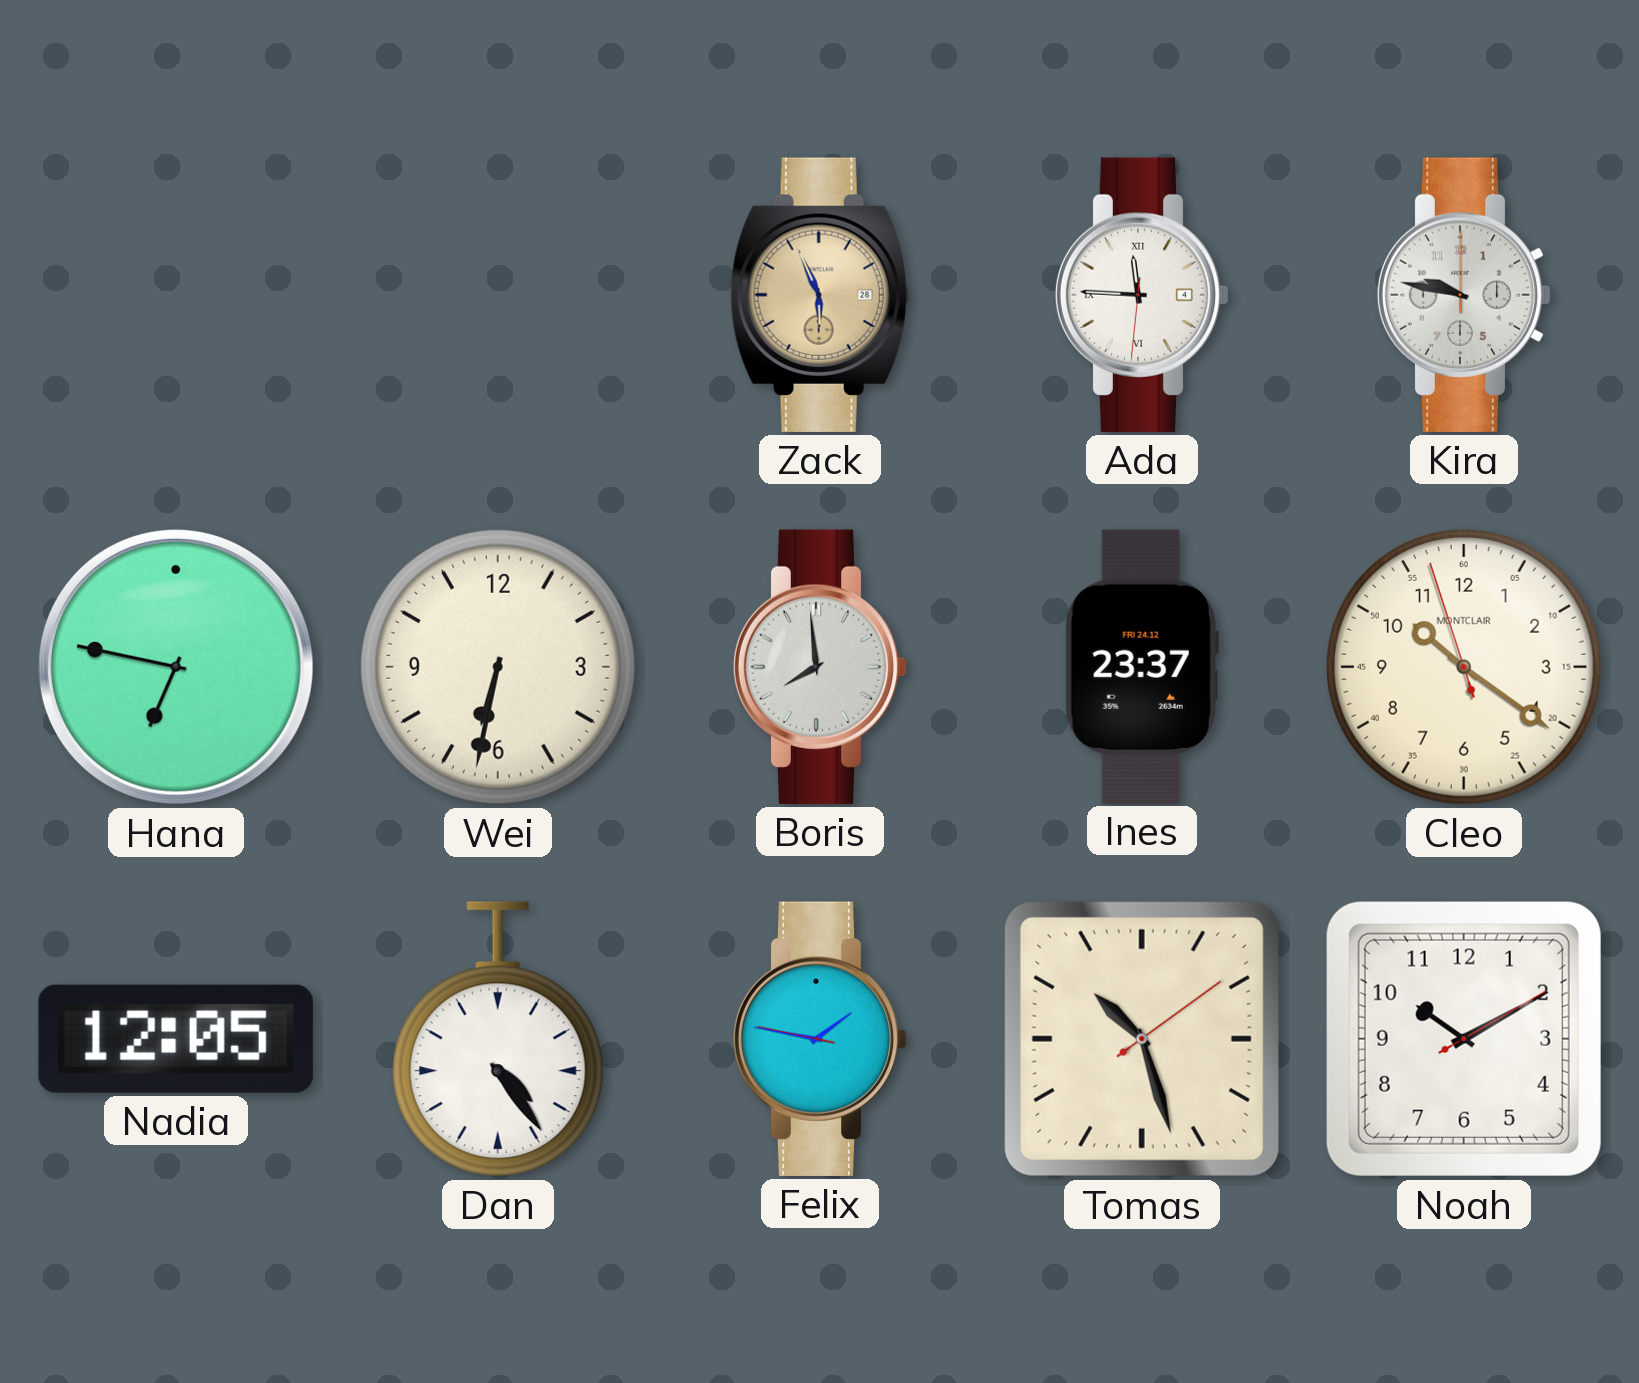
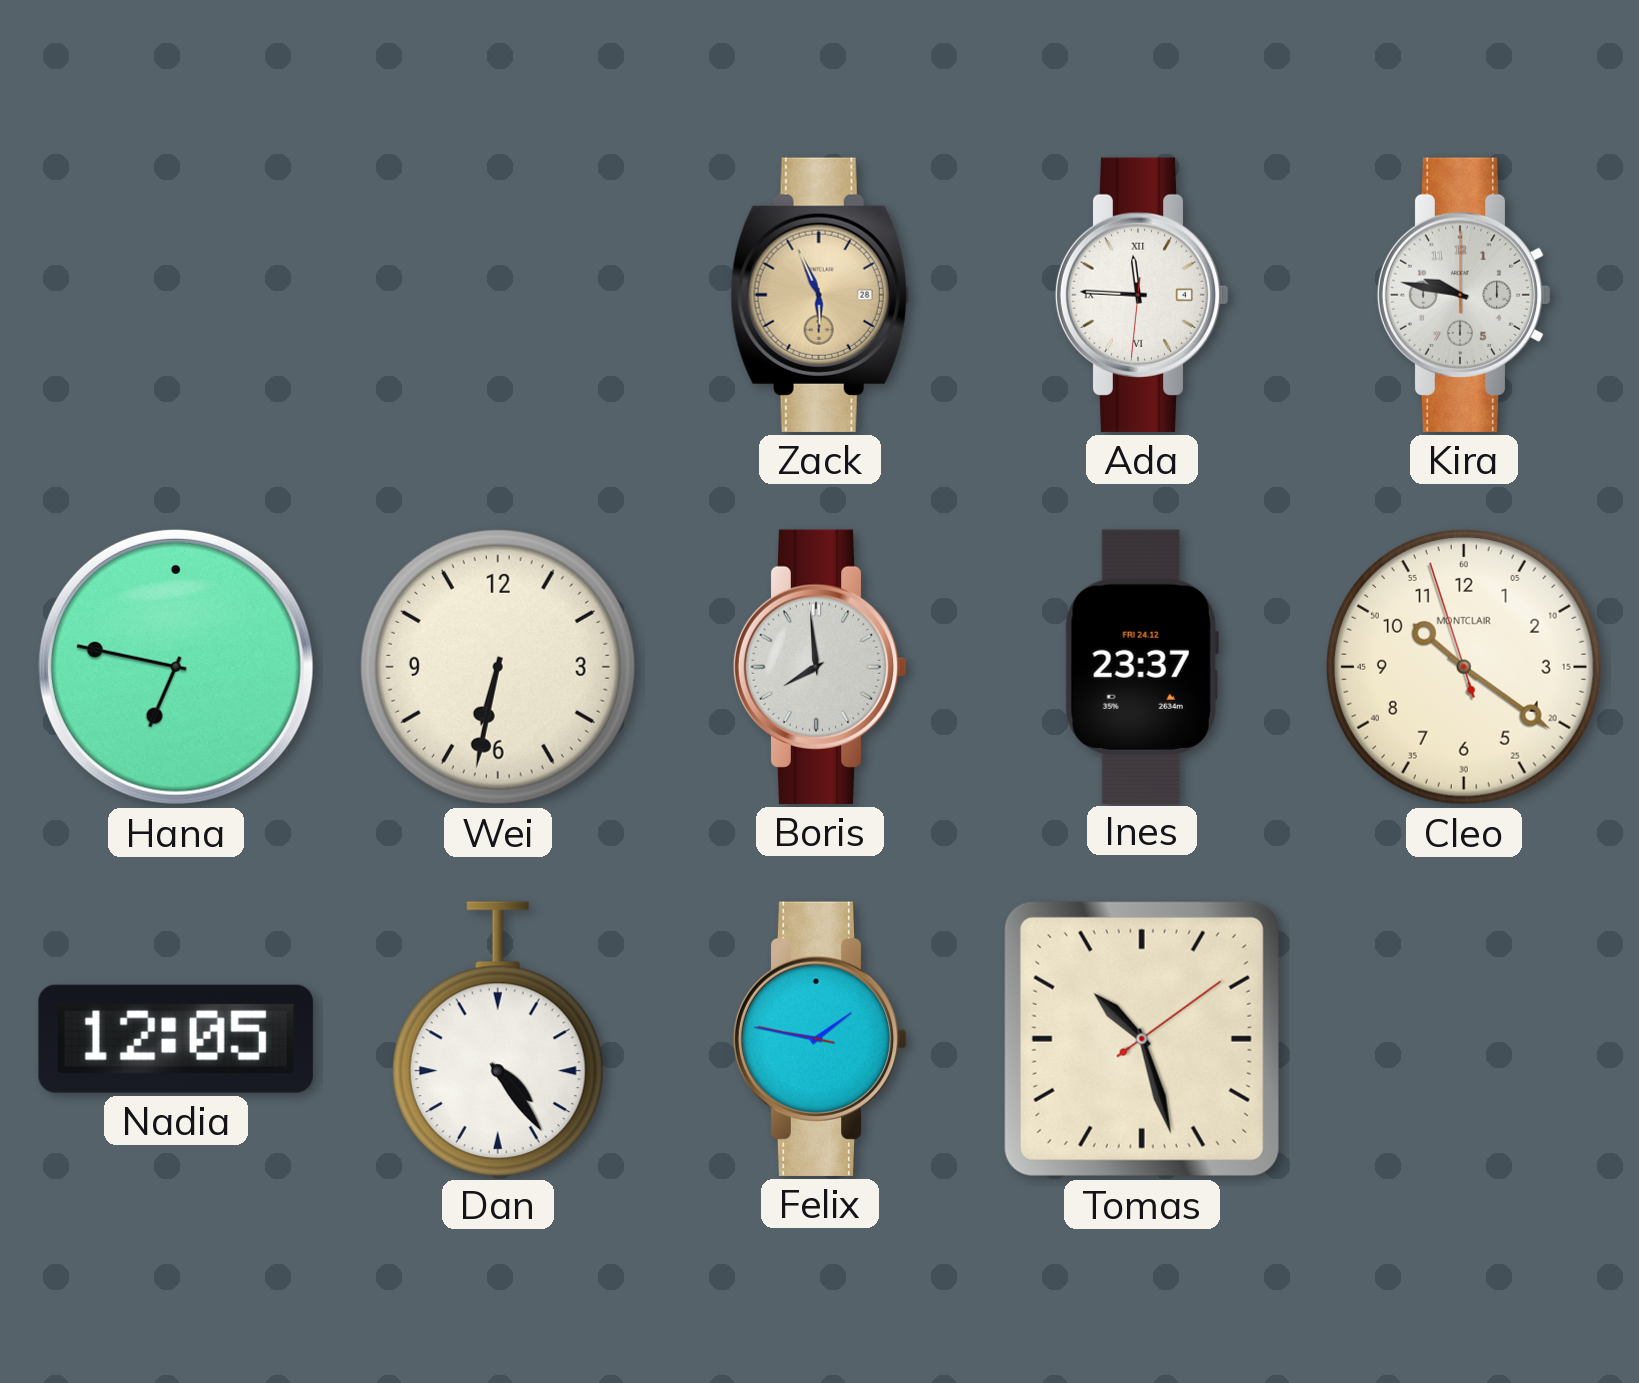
Noah: 10:10 -> none (1464, 1039)
